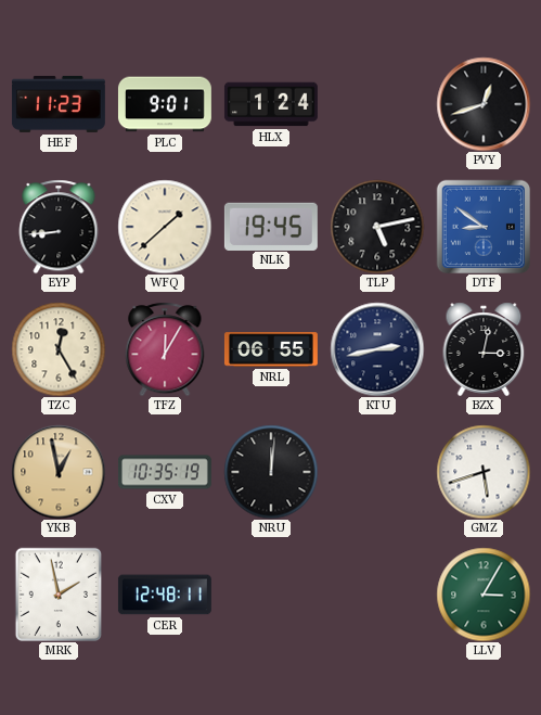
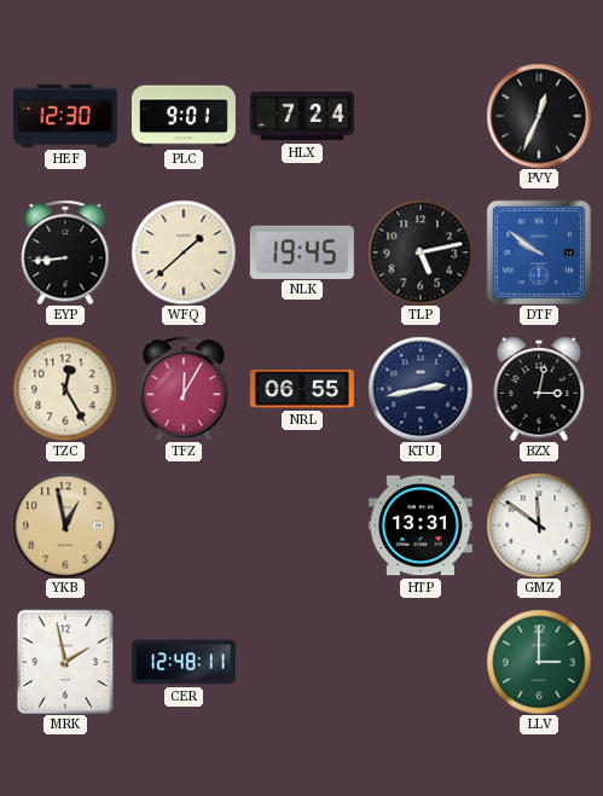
HEF: 11:23 -> 12:30 (65, 116)
HLX: 1:24 -> 7:24 (302, 116)
PVY: 12:42 -> 12:34 (539, 116)
DTF: 8:51 -> 9:51 (539, 252)
CXV: 10:35 -> none (165, 472)
NRU: 12:01 -> none (271, 472)
HTP: none -> 13:31 (421, 525)
GMZ: 5:42 -> 11:51 (539, 525)
LLV: 3:05 -> 3:00 (539, 662)
